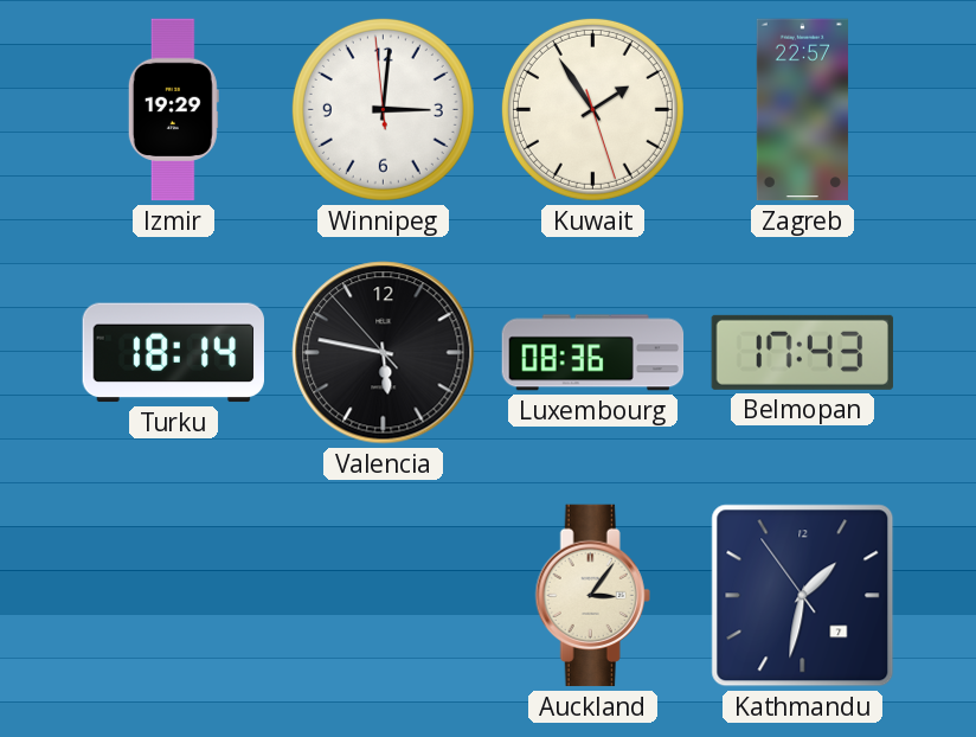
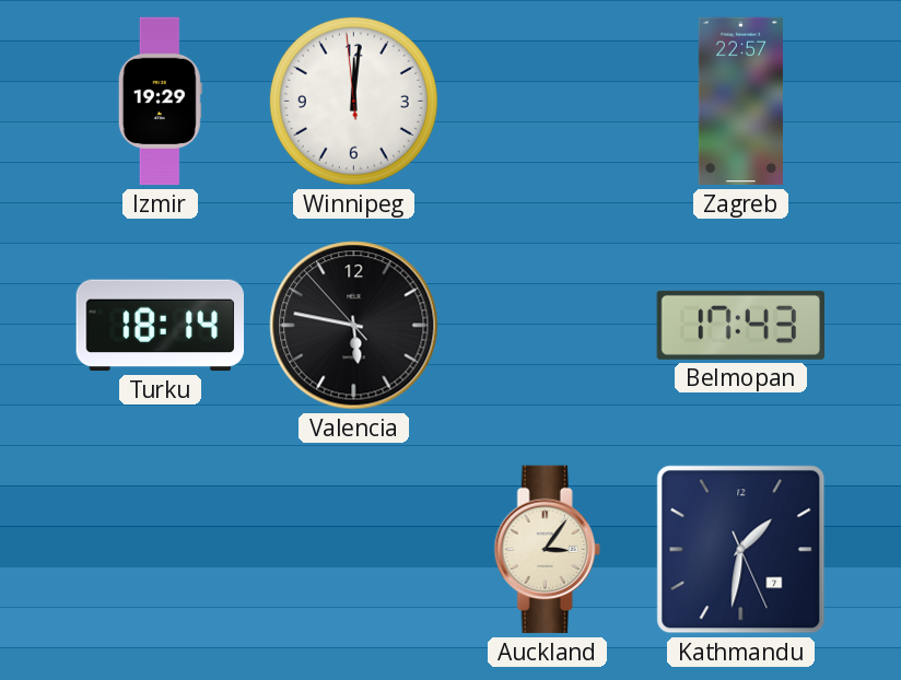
Winnipeg: 3:00 -> 12:00 (353, 101)
Kuwait: 1:54 -> none (592, 109)
Luxembourg: 08:36 -> none (593, 353)
Kathmandu: 1:31:54 -> 1:31:26 (741, 550)
